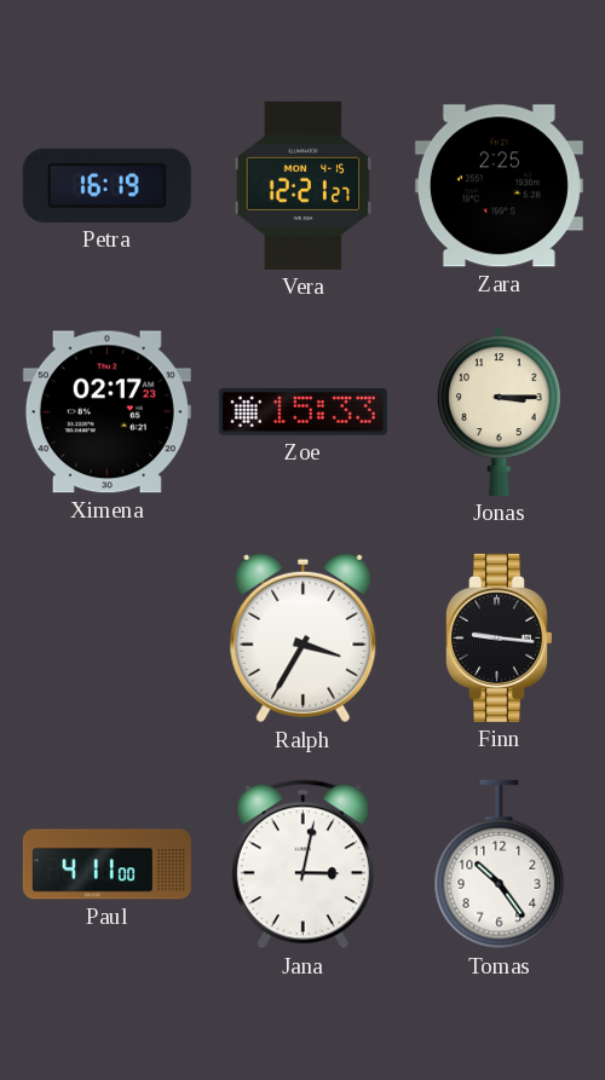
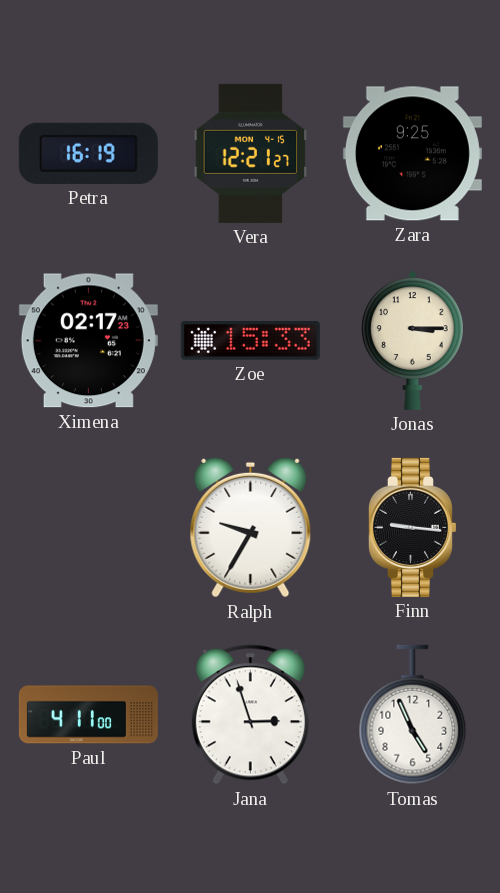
Zara: 2:25 -> 9:25 (412, 154)
Ralph: 3:35 -> 9:35 (251, 528)
Jana: 3:02 -> 2:57 (250, 715)
Tomas: 10:24 -> 4:56 (413, 715)
